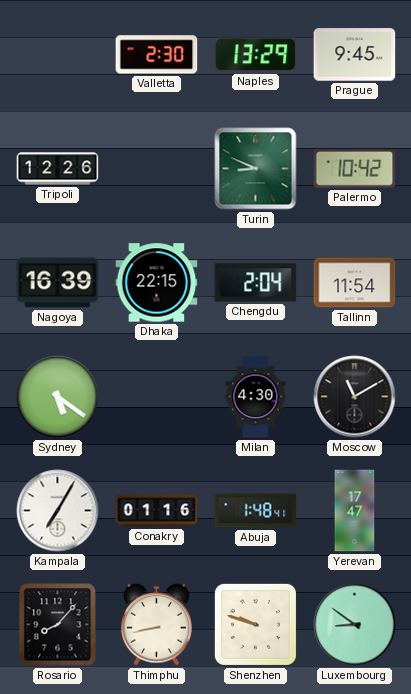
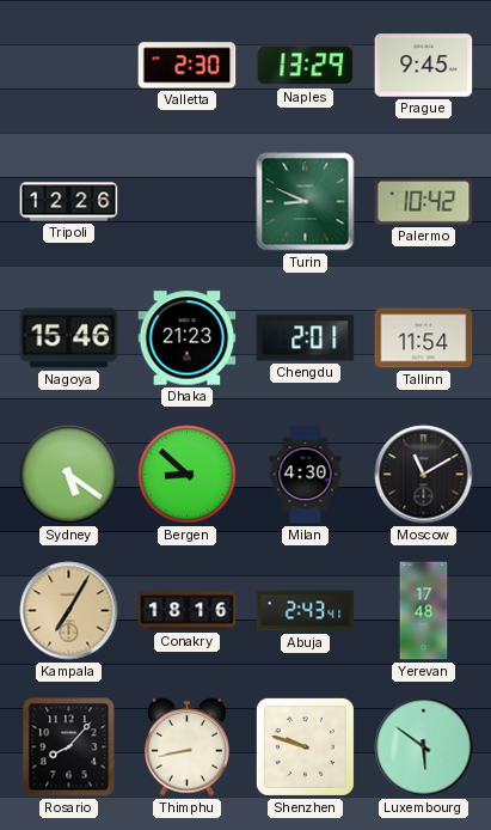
Nagoya: 16:39 -> 15:46 (69, 338)
Dhaka: 22:15 -> 21:23 (188, 338)
Chengdu: 2:04 -> 2:01 (306, 338)
Bergen: none -> 8:52 (188, 475)
Kampala dial: white -> champagne (69, 611)
Conakry: 01:16 -> 18:16 (188, 611)
Abuja: 1:48 -> 2:43 (306, 611)
Yerevan: 17:47 -> 17:48 (424, 611)
Luxembourg: 8:51 -> 5:51 (424, 747)
